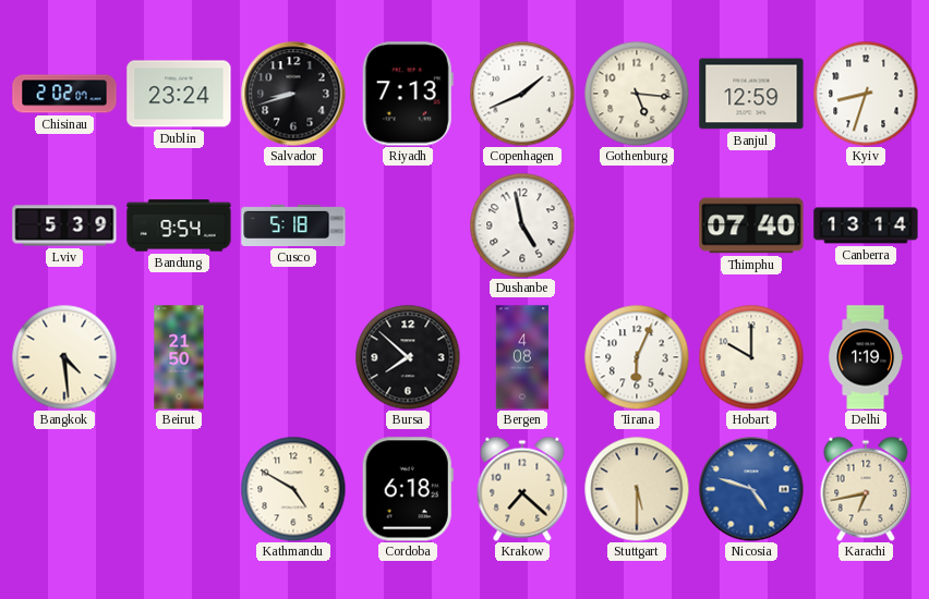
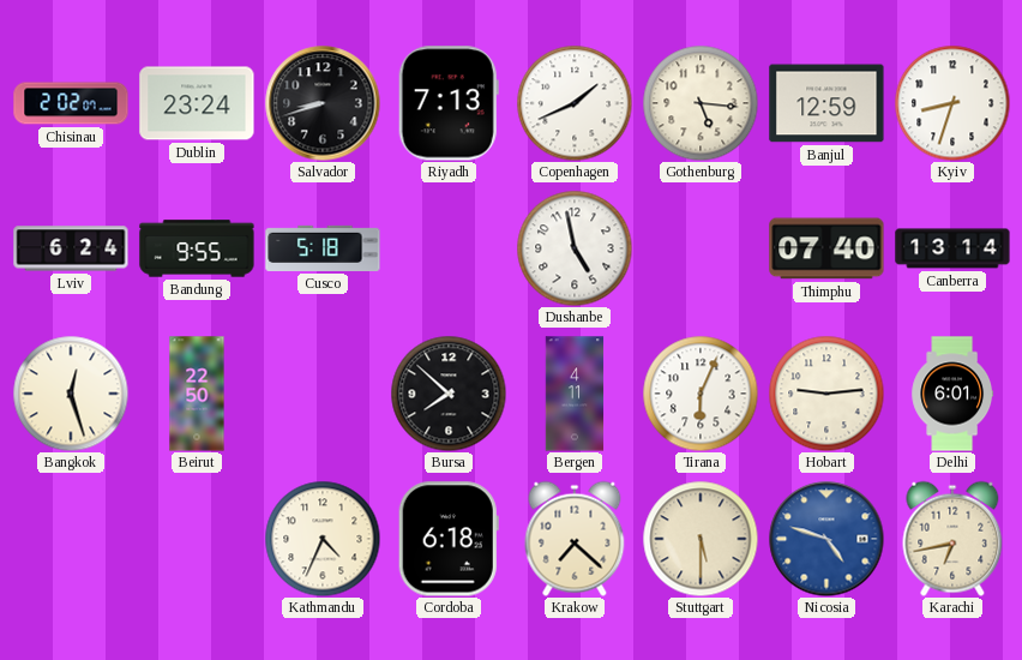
Lviv: 5:39 -> 6:24 (71, 248)
Bandung: 9:54 -> 9:55 (197, 248)
Bangkok: 4:29 -> 12:27 (71, 394)
Beirut: 21:50 -> 22:50 (197, 394)
Bergen: 4:08 -> 4:11 (575, 394)
Hobart: 10:00 -> 9:14 (826, 394)
Delhi: 1:19 -> 6:01 (952, 394)
Kathmandu: 4:50 -> 4:34 (323, 539)
